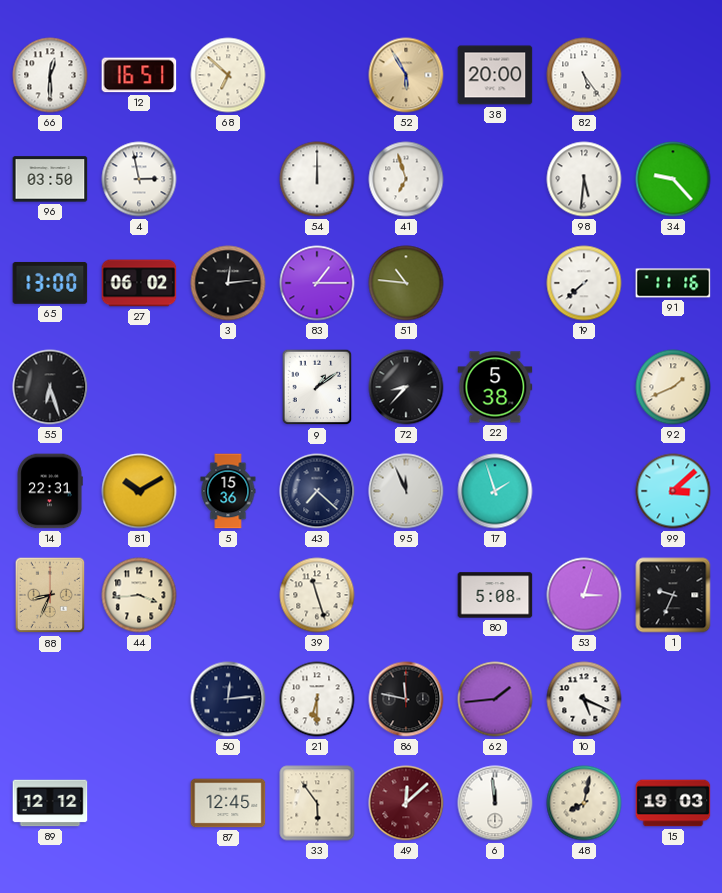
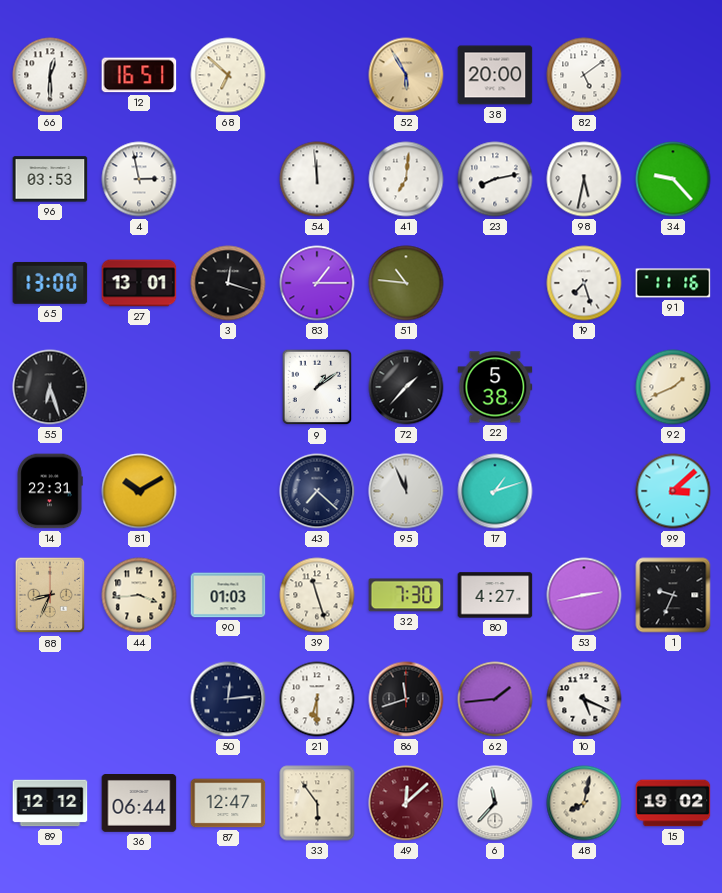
82: 5:24 -> 5:09 (584, 75)
96: 03:50 -> 03:53 (50, 179)
54: 12:00 -> 11:59 (317, 179)
41: 6:57 -> 7:01 (406, 179)
23: none -> 8:13 (495, 179)
98: 5:31 -> 5:32 (584, 179)
27: 06:02 -> 13:01 (139, 283)
3: 12:14 -> 12:18 (228, 283)
19: 7:38 -> 7:27 (584, 283)
72: 8:37 -> 1:37 (406, 387)
5: 15:36 -> none (228, 491)
17: 1:57 -> 1:12 (495, 491)
90: none -> 01:03 (228, 595)
32: none -> 7:30 (406, 595)
80: 5:08 -> 4:27 (495, 595)
53: 3:03 -> 2:43 (584, 595)
86: 11:47 -> 11:42 (406, 699)
36: none -> 06:44 (139, 804)
87: 12:45 -> 12:47 (228, 803)
6: 11:59 -> 11:37 (495, 803)
15: 19:03 -> 19:02 (673, 803)
